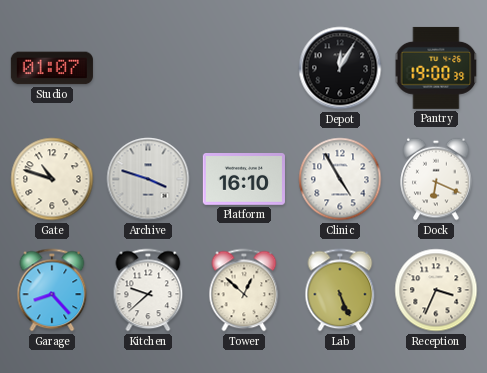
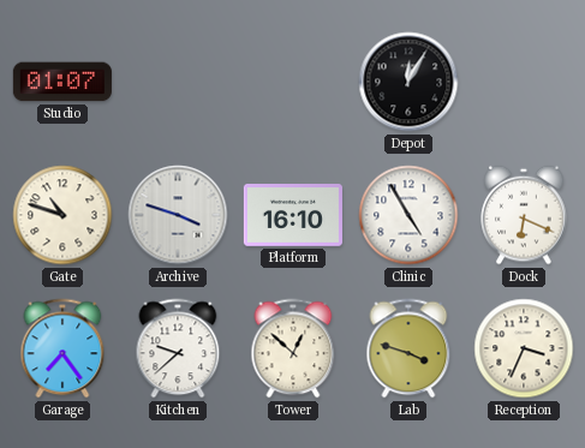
Pantry: 19:00 -> none (436, 68)
Garage: 8:23 -> 7:24 (62, 348)
Lab: 5:26 -> 3:48 (408, 348)
